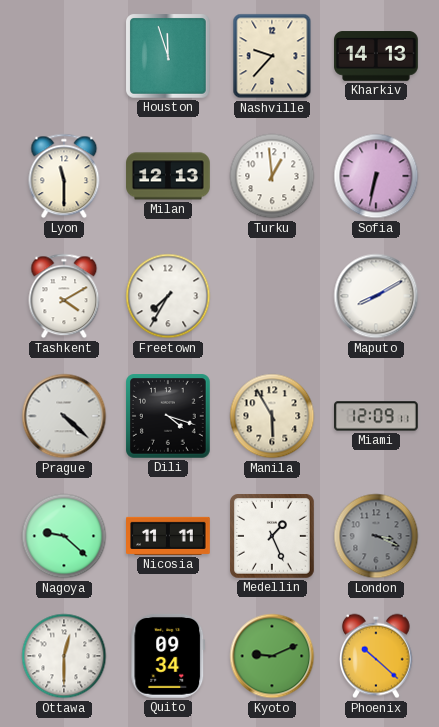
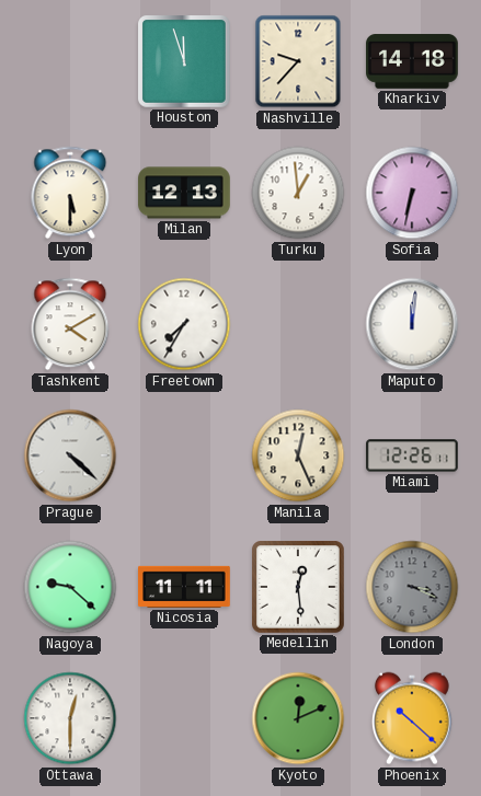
Kharkiv: 14:13 -> 14:18 (412, 61)
Lyon: 11:30 -> 5:30 (70, 193)
Maputo: 8:10 -> 12:01 (412, 324)
Dili: 4:18 -> none (169, 417)
Manila: 5:55 -> 12:26 (298, 455)
Miami: 12:09 -> 12:26 (413, 455)
Medellin: 1:26 -> 12:29 (299, 588)
Quito: 09:34 -> none (168, 656)
Kyoto: 9:11 -> 12:11 (298, 718)
